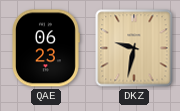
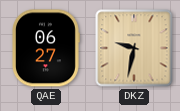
QAE: 06:23 -> 06:27 (46, 48)
